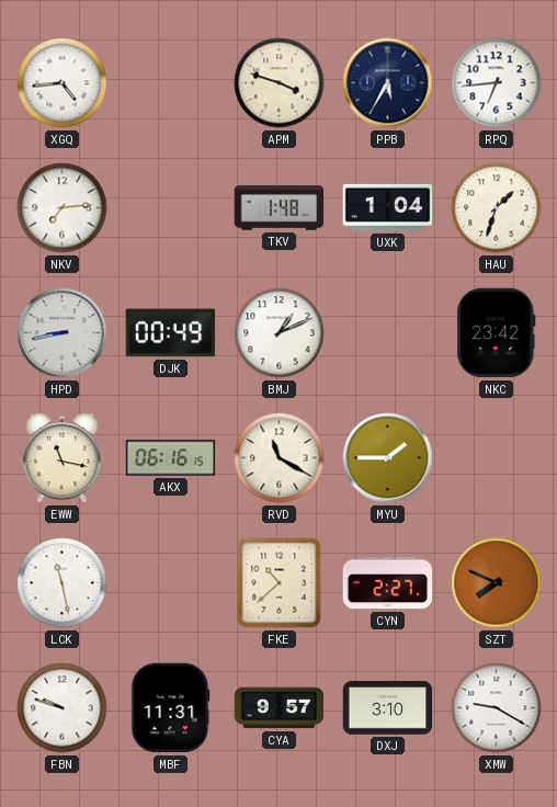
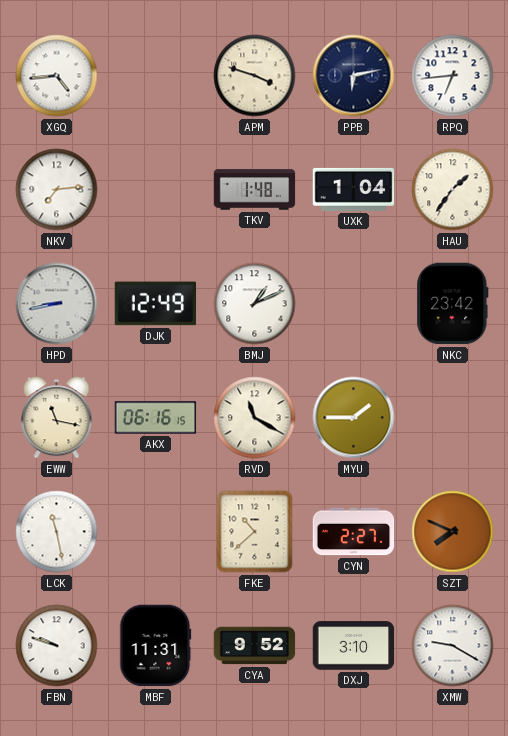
PPB: 5:35 -> 6:13 (354, 76)
HAU: 1:33 -> 1:36 (453, 190)
DJK: 00:49 -> 12:49 (156, 304)
CYA: 9:57 -> 9:52 (255, 646)
